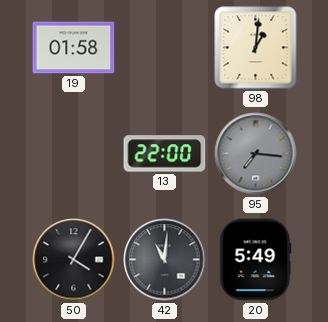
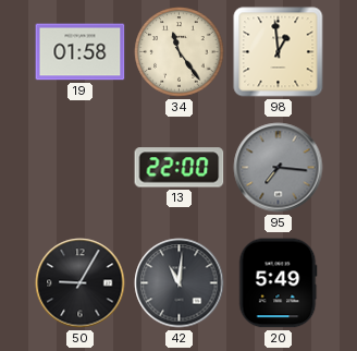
34: none -> 11:24 (180, 52)
98: 1:01 -> 12:59 (279, 52)
50: 4:05 -> 9:05 (81, 283)
